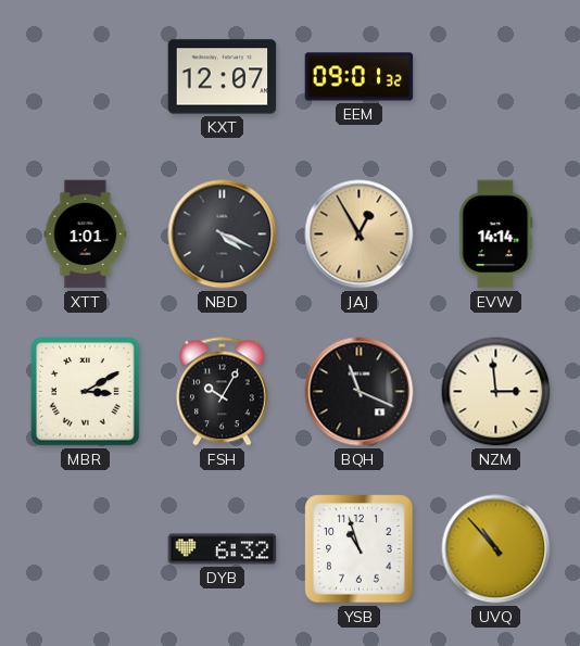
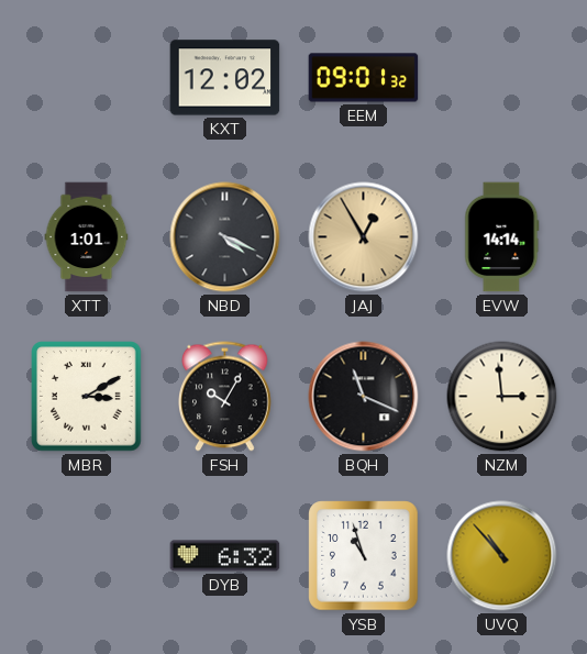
KXT: 12:07 -> 12:02 (225, 78)
